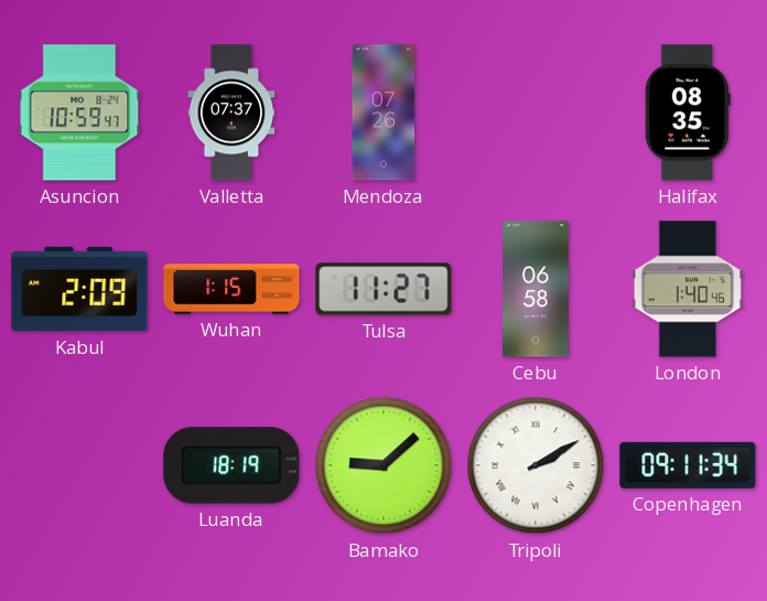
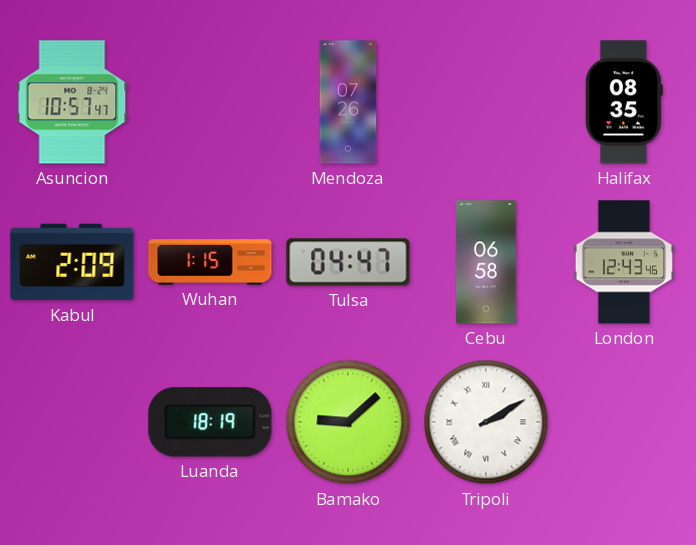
Asuncion: 10:59 -> 10:57 (72, 102)
Valletta: 07:37 -> none (231, 112)
Tulsa: 11:27 -> 04:47 (348, 262)
London: 1:40 -> 12:43 (624, 262)
Copenhagen: 09:11 -> none (688, 465)
